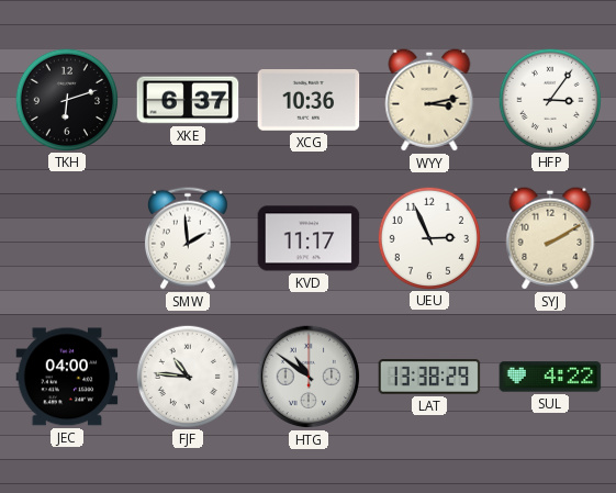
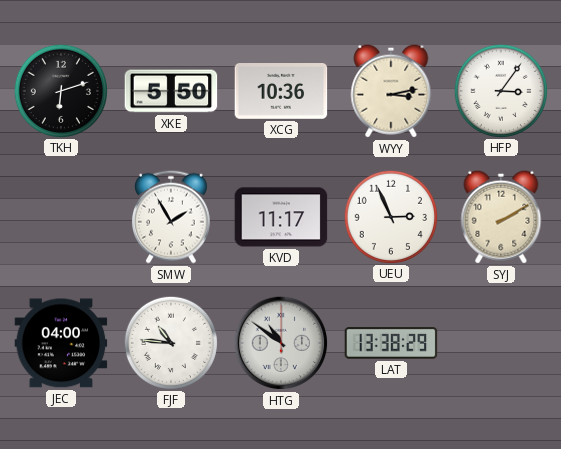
XKE: 6:37 -> 5:50 (171, 91)
SMW: 1:59 -> 1:55 (171, 217)
SUL: 4:22 -> none (550, 377)
